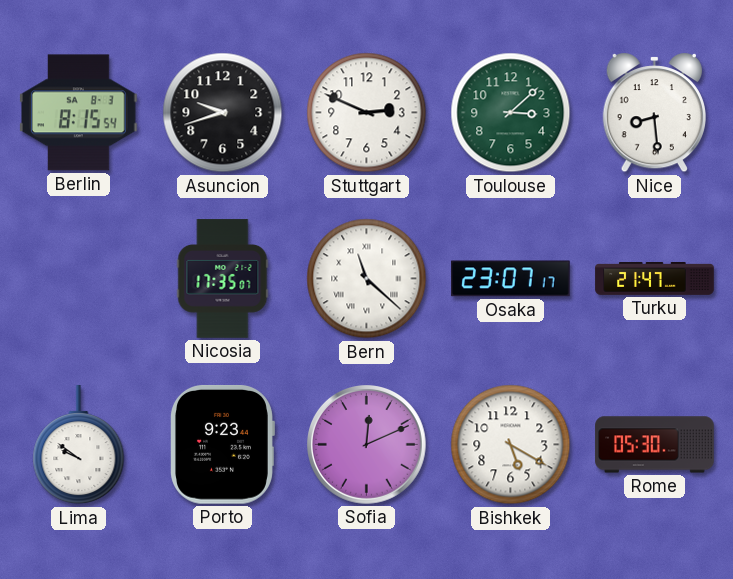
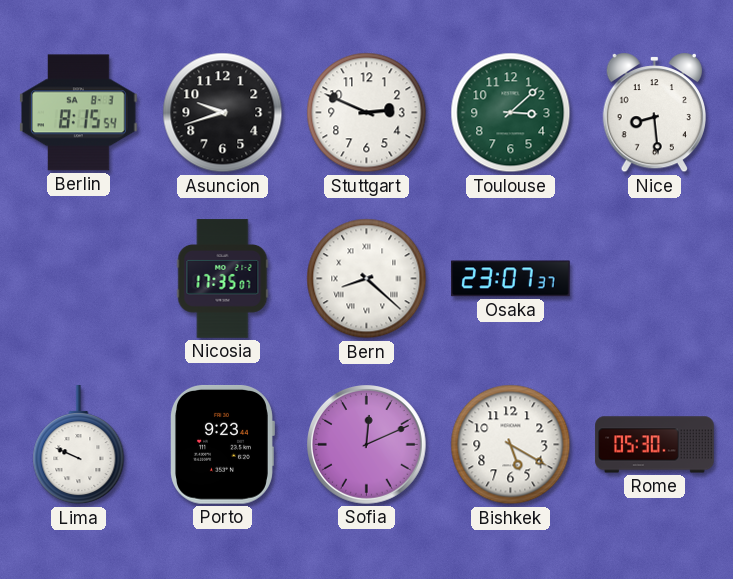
Bern: 11:22 -> 8:22 (367, 279)
Osaka: 23:07:17 -> 23:07:37 (511, 279)
Turku: 21:47 -> none (655, 279)
Lima: 9:51 -> 9:49 (79, 445)
